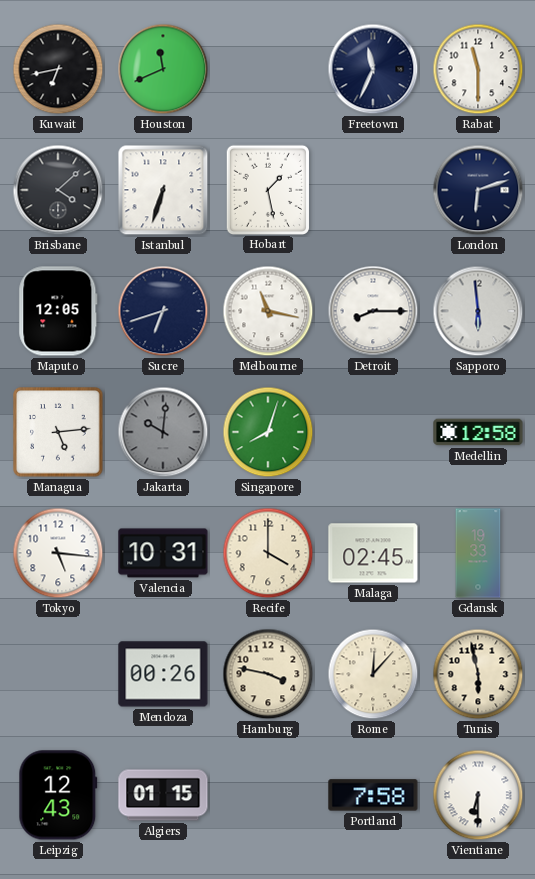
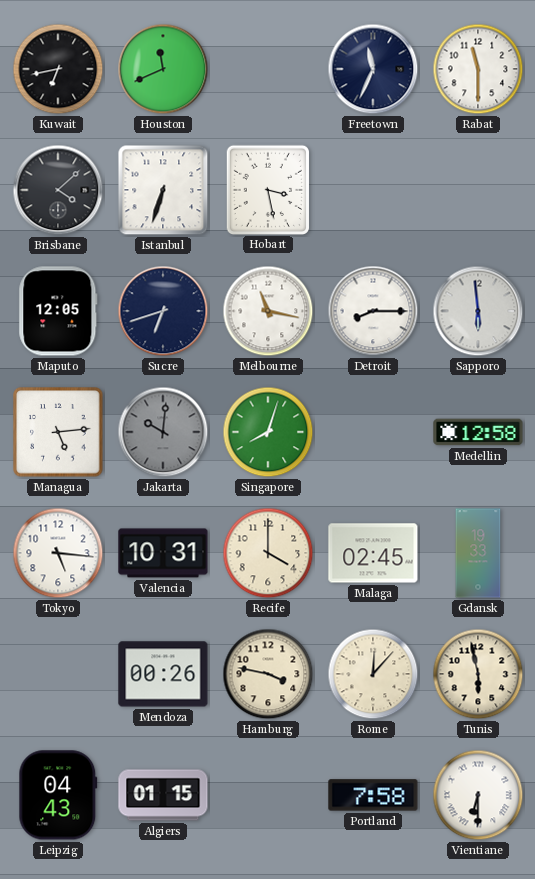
Hobart: 1:28 -> 3:28 (267, 189)
London: 6:12 -> none (478, 190)
Leipzig: 12:43 -> 04:43 (58, 795)
